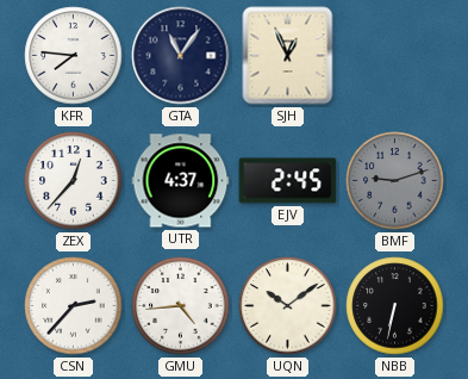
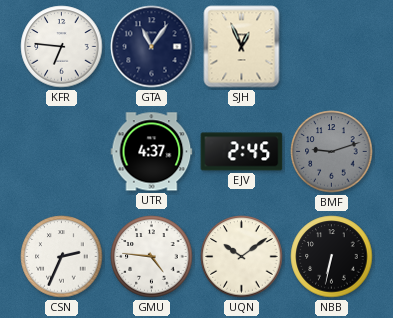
KFR: 7:46 -> 6:46 (62, 47)
ZEX: 12:37 -> none (74, 181)
CSN: 2:37 -> 2:34 (62, 257)
GMU: 4:44 -> 4:46 (152, 257)
